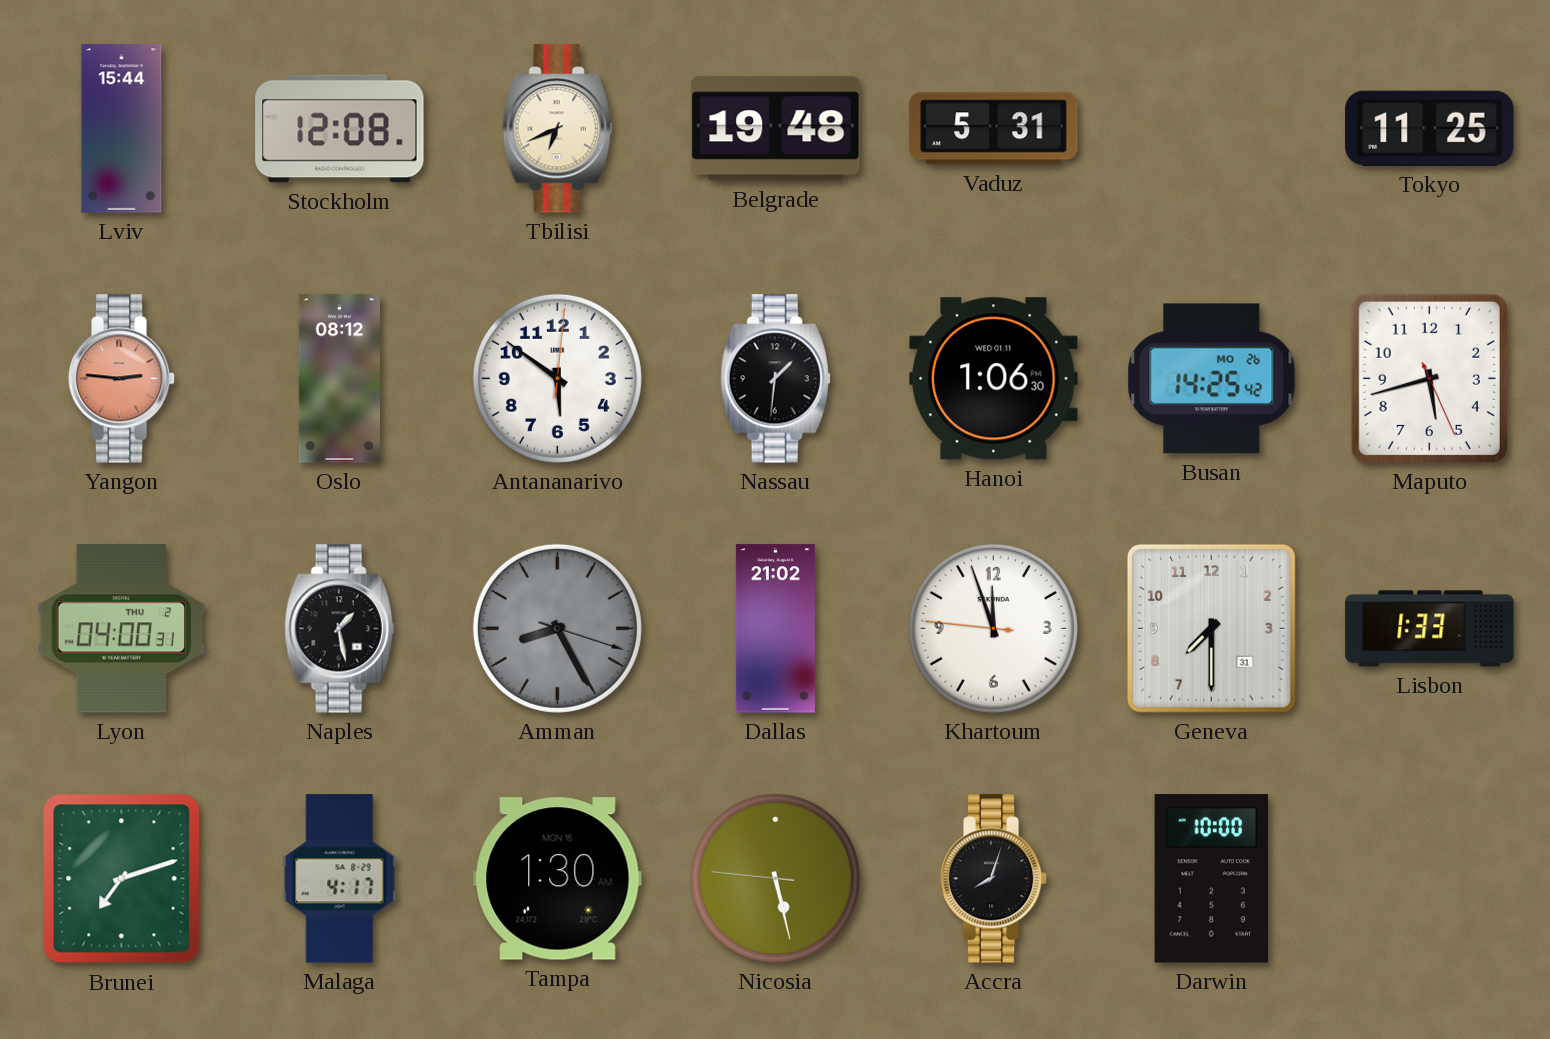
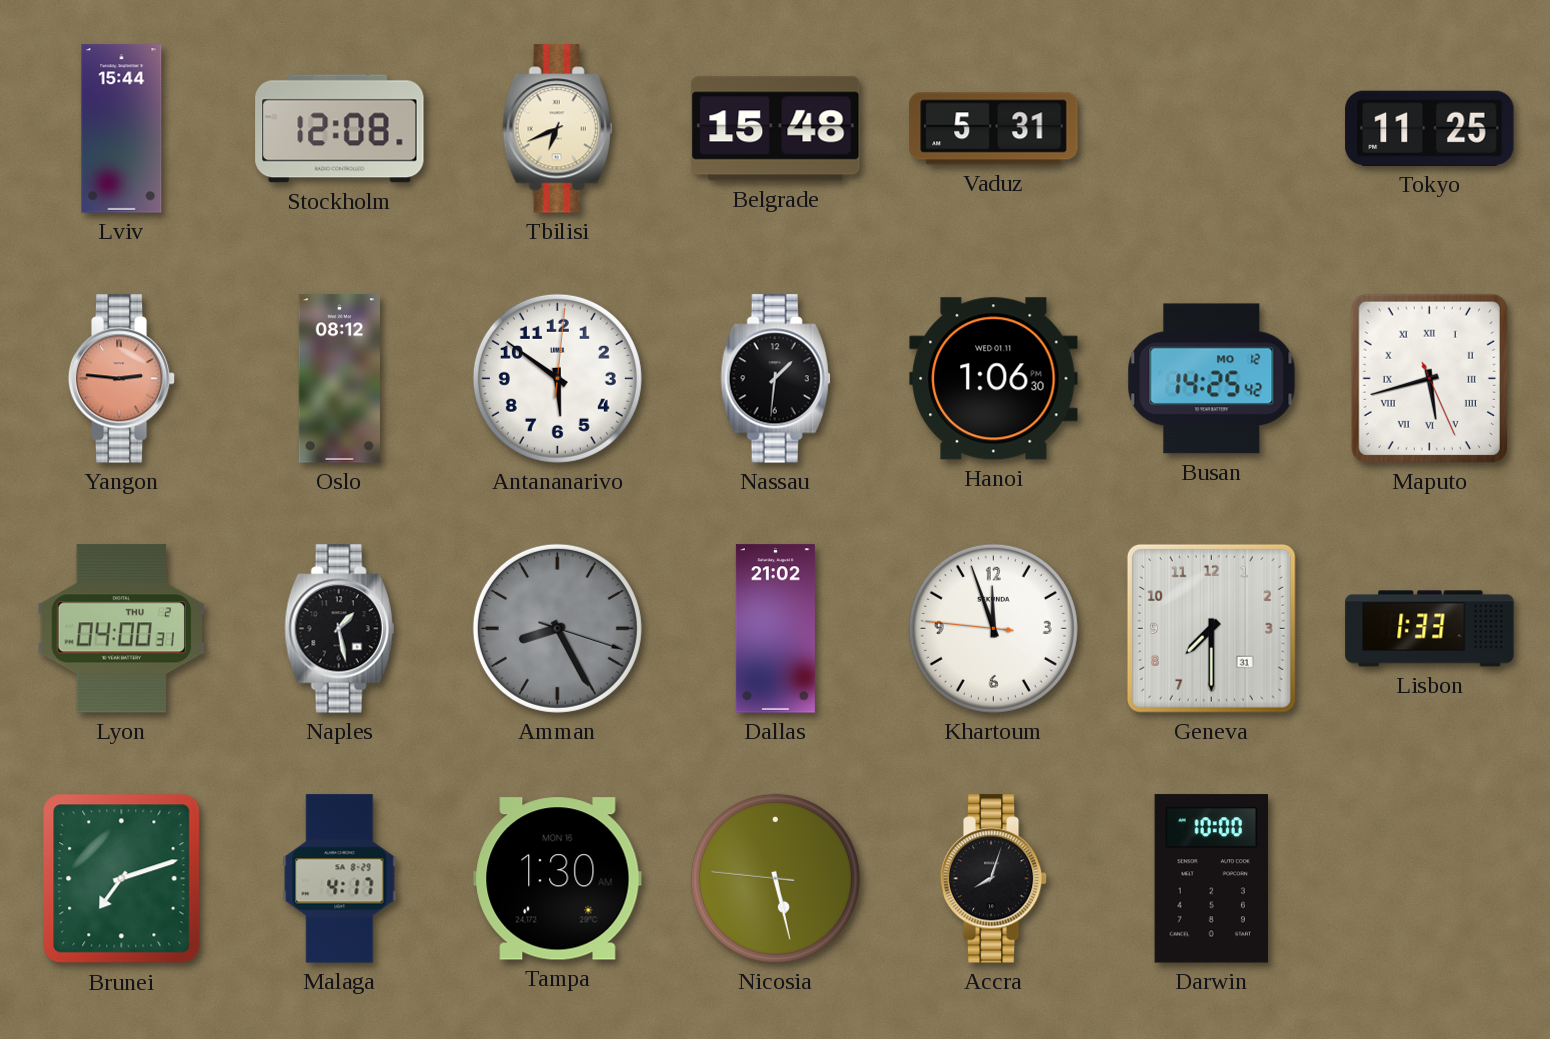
Belgrade: 19:48 -> 15:48 (776, 129)
Busan date: MO 26 -> MO 12 (1212, 379)
Maputo numerals: Arabic -> Roman (1429, 378)
